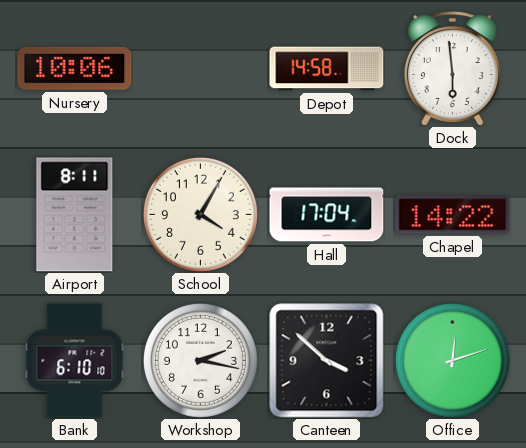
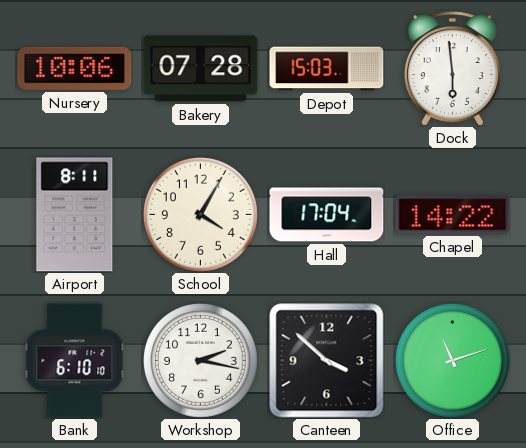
Bakery: none -> 07:28 (201, 69)
Depot: 14:58 -> 15:03 (327, 69)
Office: 12:12 -> 11:12 (452, 360)
